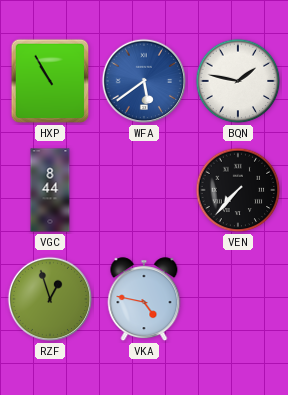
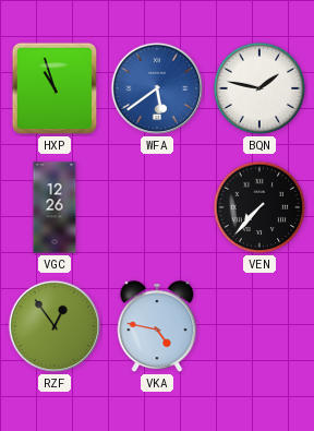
HXP: 10:55 -> 10:57 (55, 88)
VGC: 8:44 -> 12:26 (55, 207)
RZF: 12:57 -> 12:54 (55, 326)
